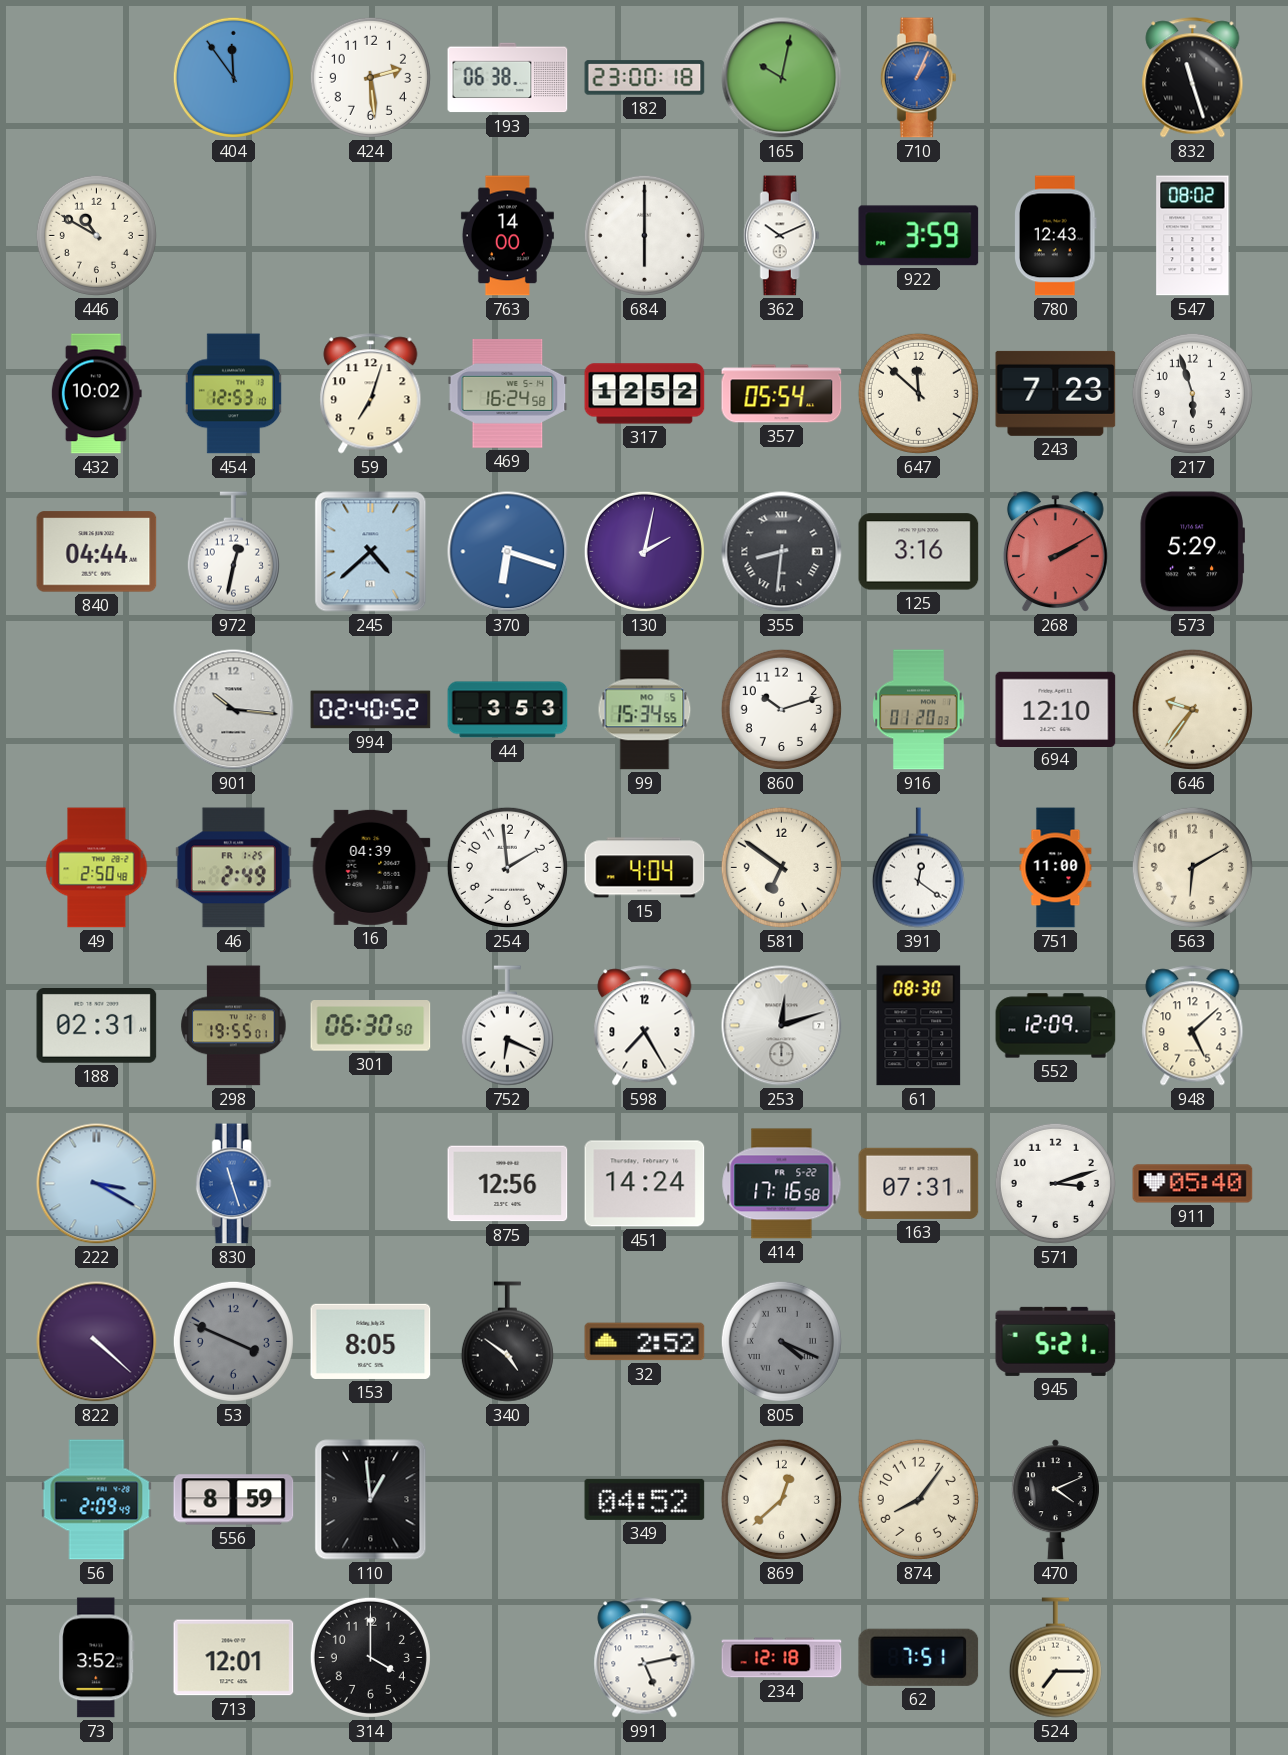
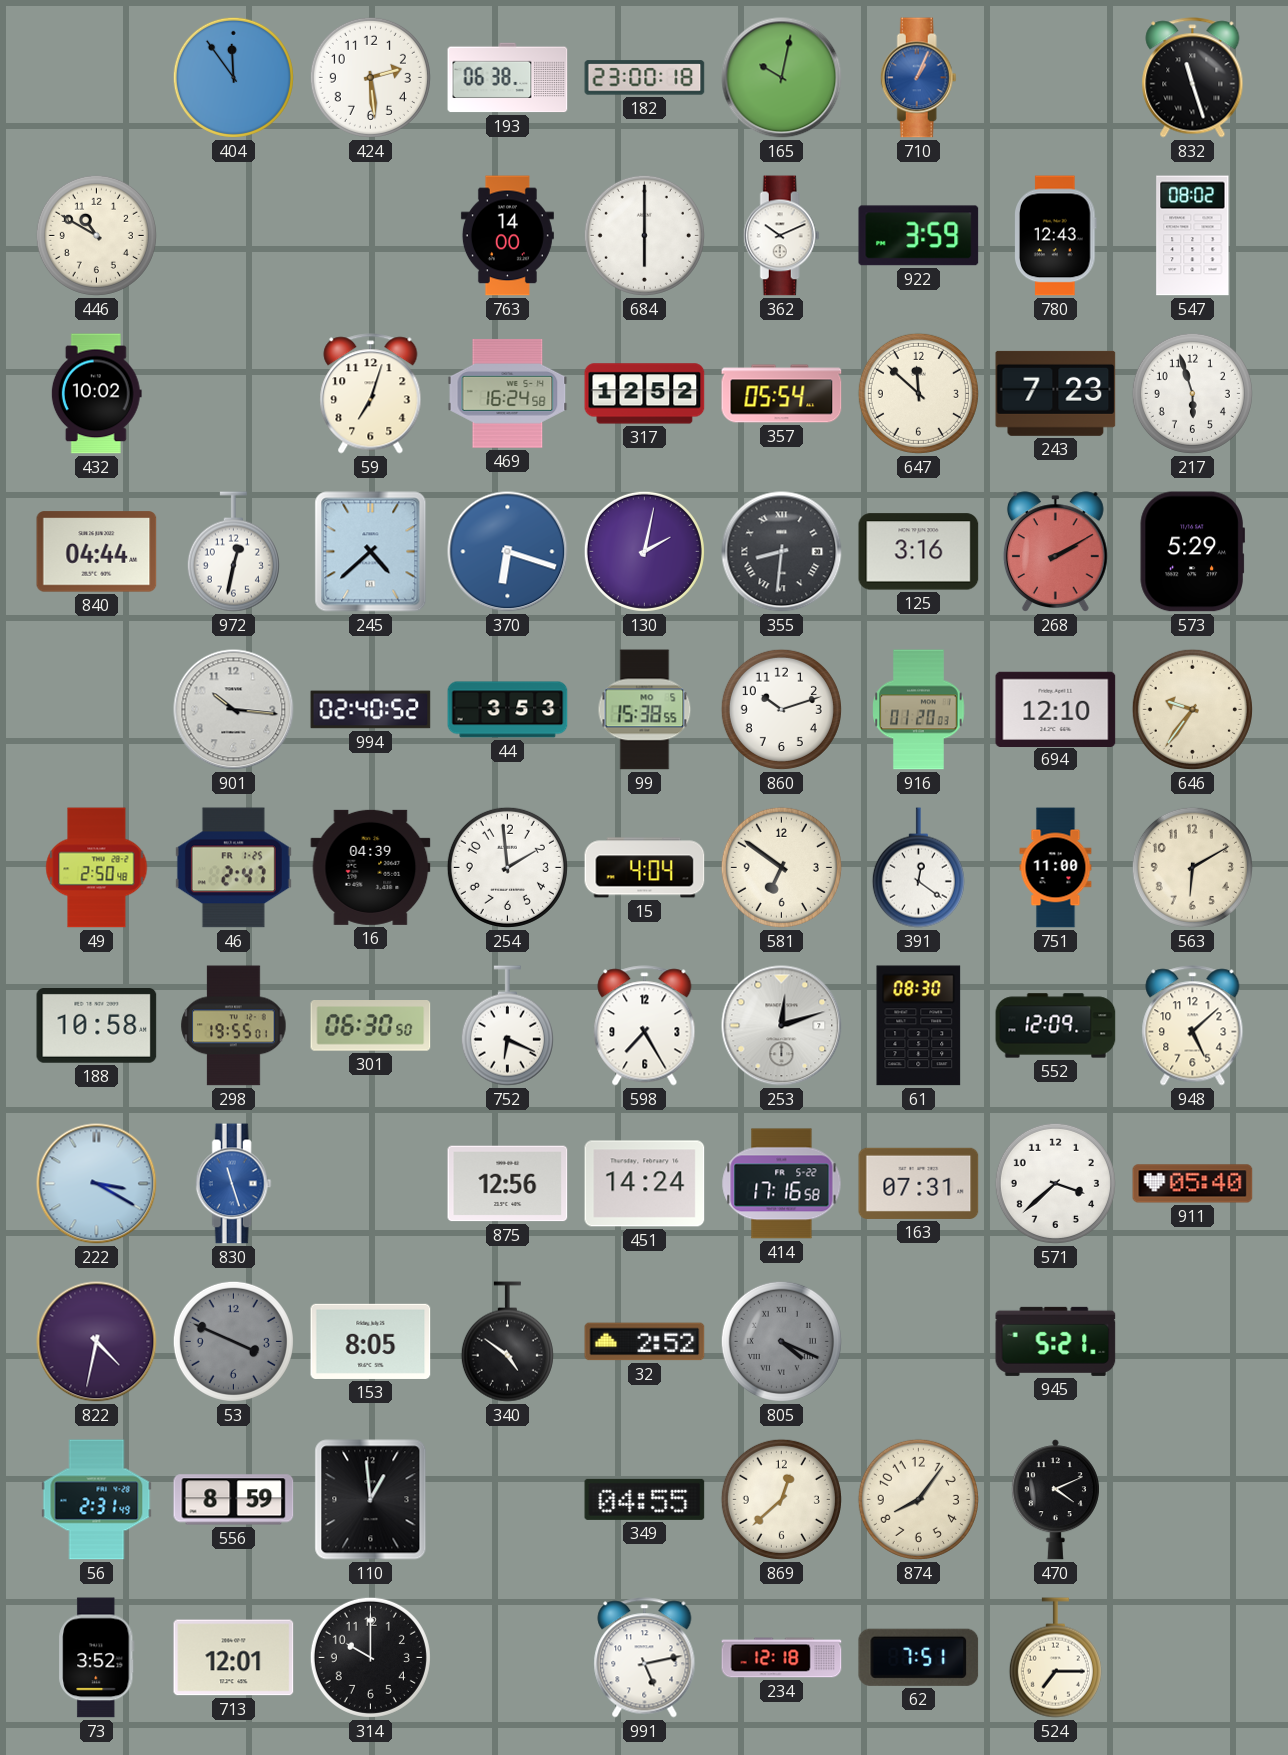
454: 12:53 -> none (233, 394)
99: 15:34 -> 15:38 (645, 710)
46: 2:49 -> 2:47 (233, 868)
188: 02:31 -> 10:58 (97, 1026)
571: 3:12 -> 3:38 (1055, 1183)
822: 4:22 -> 4:32 (97, 1342)
56: 2:09 -> 2:31 (97, 1500)
349: 04:52 -> 04:55 (645, 1499)
314: 4:00 -> 10:00 (370, 1657)
